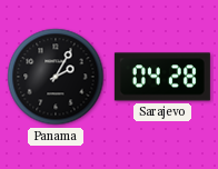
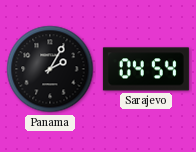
Sarajevo: 04:28 -> 04:54 (146, 69)
